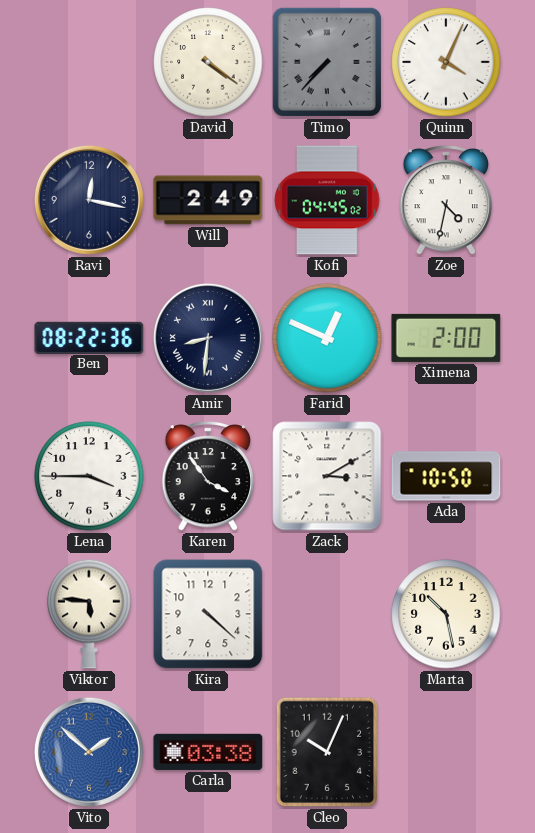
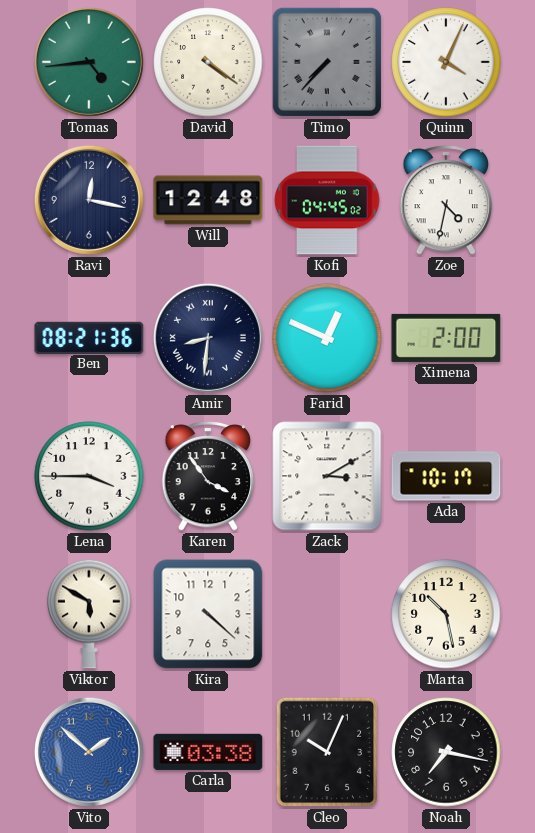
Tomas: none -> 4:44 (89, 62)
Will: 2:49 -> 12:48 (208, 200)
Ben: 08:22 -> 08:21 (89, 337)
Ada: 10:50 -> 10:17 (446, 476)
Viktor: 5:46 -> 5:50 (89, 614)
Noah: none -> 7:17 (446, 752)
